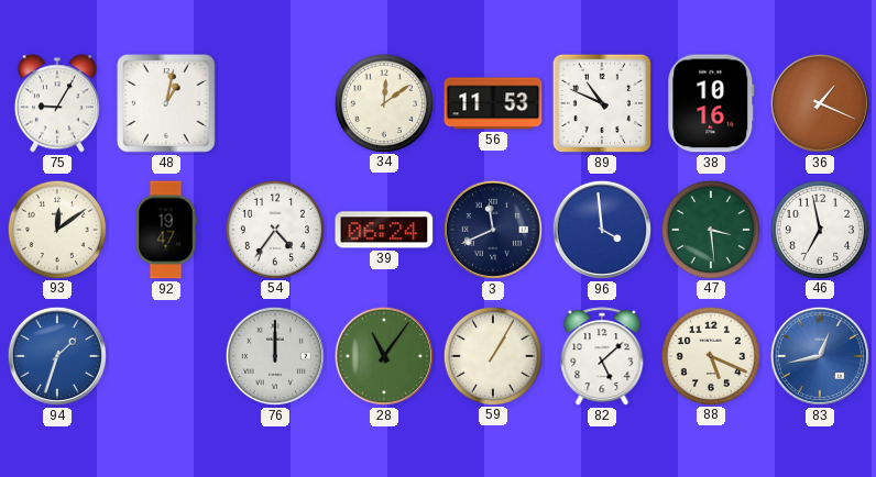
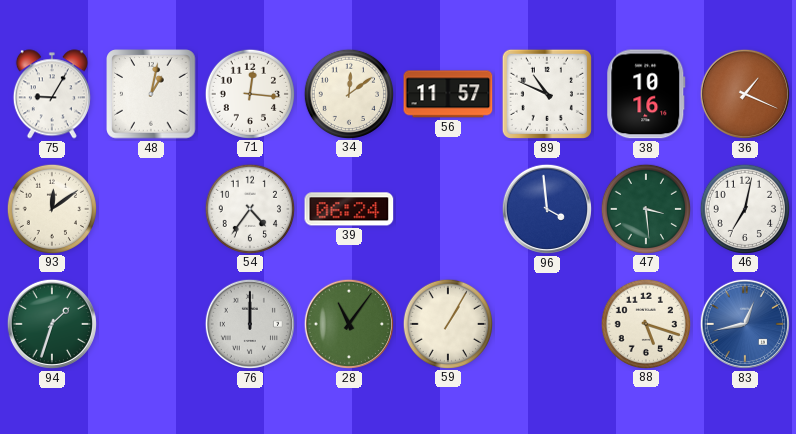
71: none -> 12:16 (249, 93)
56: 11:53 -> 11:57 (448, 94)
92: 19:47 -> none (166, 230)
3: 11:41 -> none (493, 230)
46: 6:58 -> 7:02 (744, 208)
94 dial: blue -> green (52, 324)
82: 5:08 -> none (602, 357)
88: 5:19 -> 5:18 (645, 323)
